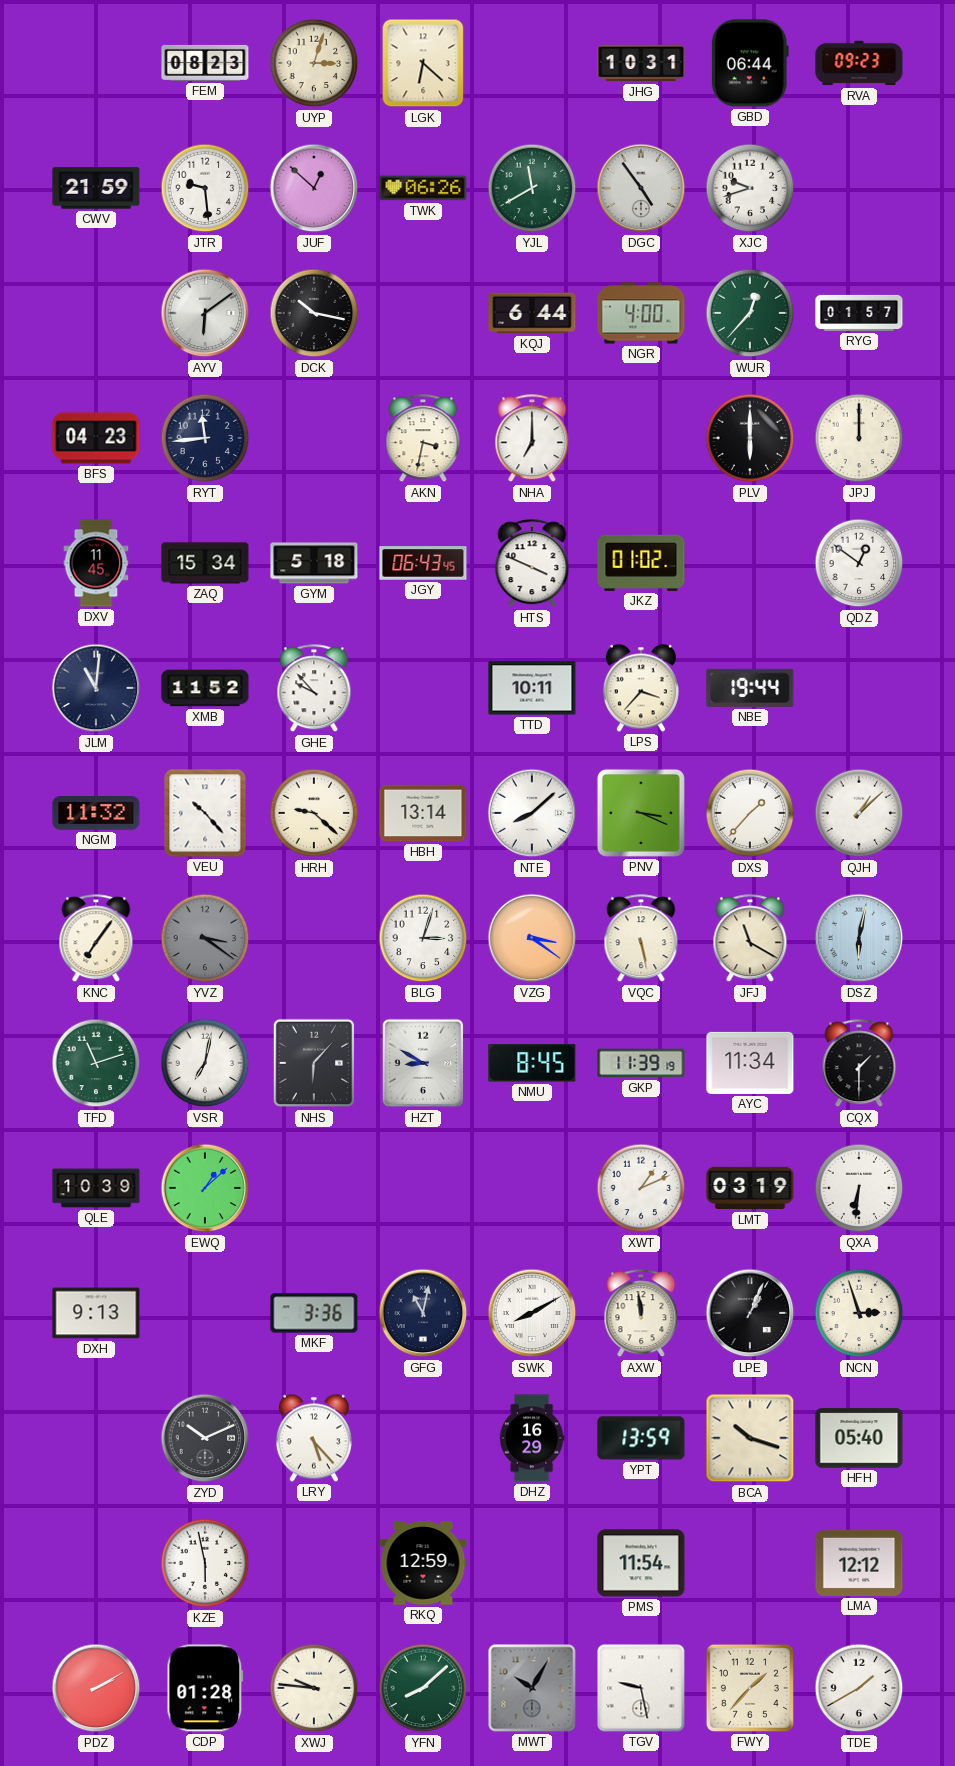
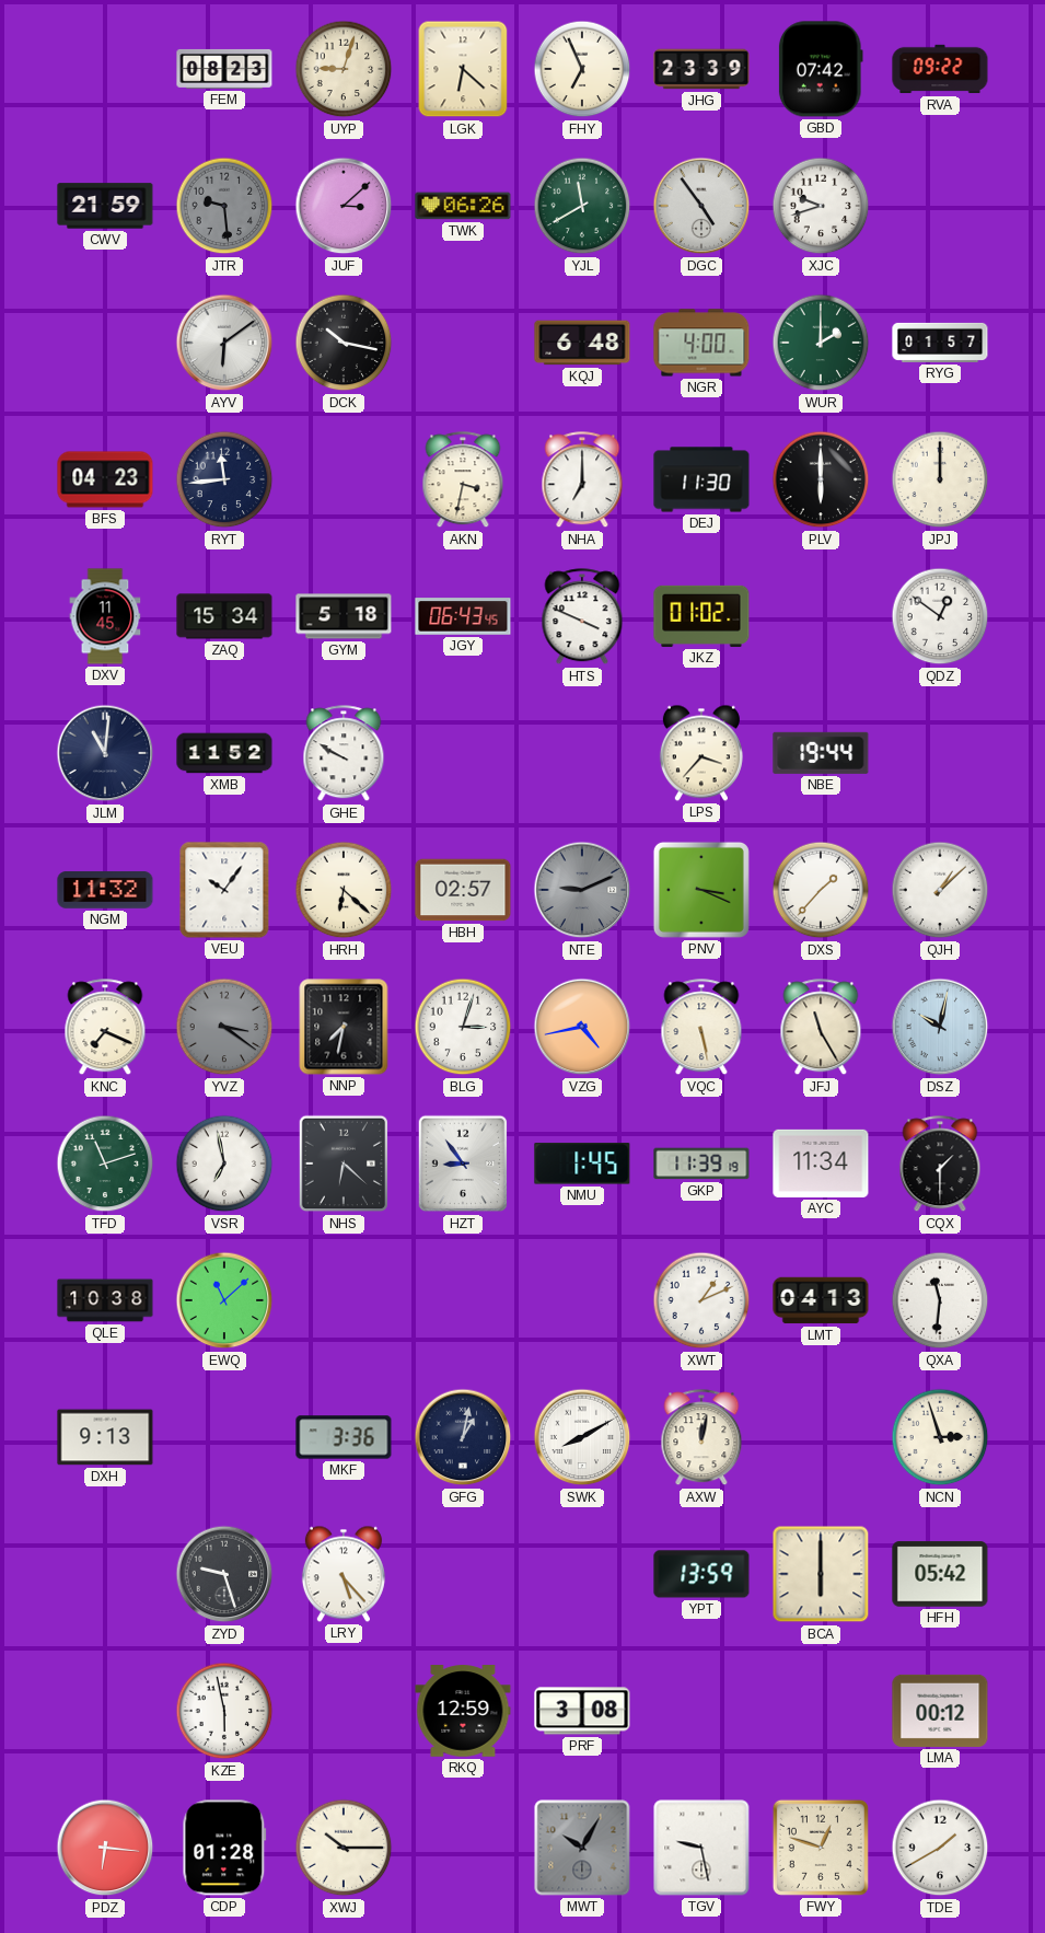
UYP: 3:03 -> 9:03 (344, 69)
FHY: none -> 6:56 (582, 69)
JHG: 10:31 -> 23:39 (701, 69)
GBD: 06:44 -> 07:42 (821, 69)
RVA: 09:23 -> 09:22 (940, 69)
JTR dial: white -> grey (224, 206)
JUF: 12:52 -> 3:08 (344, 206)
KQJ: 6:44 -> 6:48 (582, 343)
WUR: 12:37 -> 2:00 (821, 343)
DEJ: none -> 11:30 (701, 479)
GHE: 9:53 -> 9:50 (344, 754)
TTD: 10:11 -> none (532, 688)
VEU: 10:23 -> 10:06 (224, 890)
HRH: 9:22 -> 6:22 (344, 890)
HBH: 13:14 -> 02:57 (463, 890)
NTE: 8:08 -> 9:11 (582, 890)
NTE dial: white -> grey (582, 890)
KNC: 7:06 -> 7:19 (105, 1028)
NNP: none -> 7:32 (344, 1027)
VZG: 3:21 -> 4:43 (582, 1027)
JFJ: 11:20 -> 11:25 (821, 1028)
DSZ: 6:02 -> 10:02 (940, 1027)
VSR: 7:02 -> 6:58 (224, 1164)
NHS: 6:07 -> 6:22 (344, 1164)
HZT: 8:50 -> 8:54 (463, 1164)
NMU: 8:45 -> 1:45 (582, 1164)
QLE: 10:39 -> 10:38 (105, 1300)
EWQ: 1:08 -> 11:08 (224, 1300)
LMT: 03:19 -> 04:13 (821, 1300)
QXA: 6:31 -> 11:31 (940, 1300)
GFG: 11:02 -> 1:02 (463, 1437)
AXW: 11:59 -> 12:02 (701, 1438)
LPE: 1:04 -> none (750, 1313)
ZYD: 10:11 -> 9:27 (224, 1574)
DHZ: 16:29 -> none (532, 1438)
BCA: 10:18 -> 6:00 (821, 1574)
HFH: 05:40 -> 05:42 (940, 1574)
PRF: none -> 3:08 (582, 1711)
PMS: 11:54 -> none (641, 1563)
LMA: 12:12 -> 00:12 (940, 1711)
PDZ: 2:10 -> 6:16 (105, 1848)
XWJ: 9:46 -> 10:15 (344, 1848)
YFN: 8:08 -> none (423, 1688)
FWY: 1:37 -> 12:48 (821, 1848)
